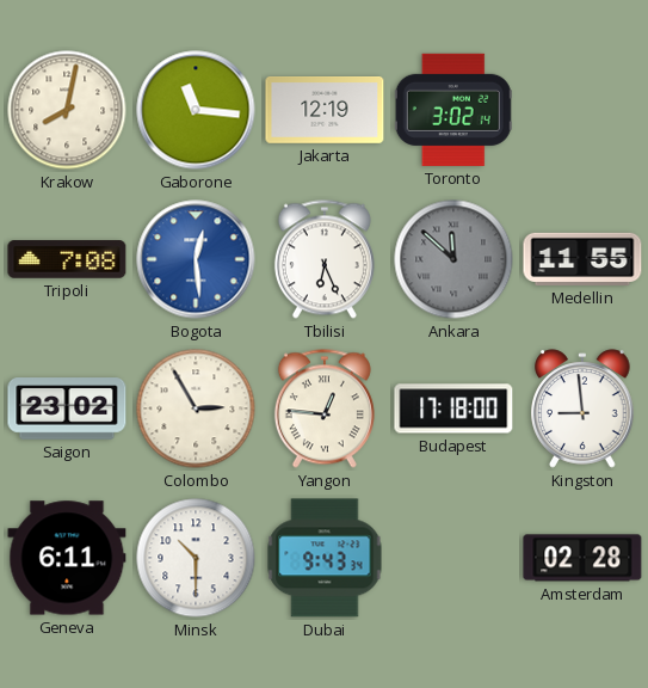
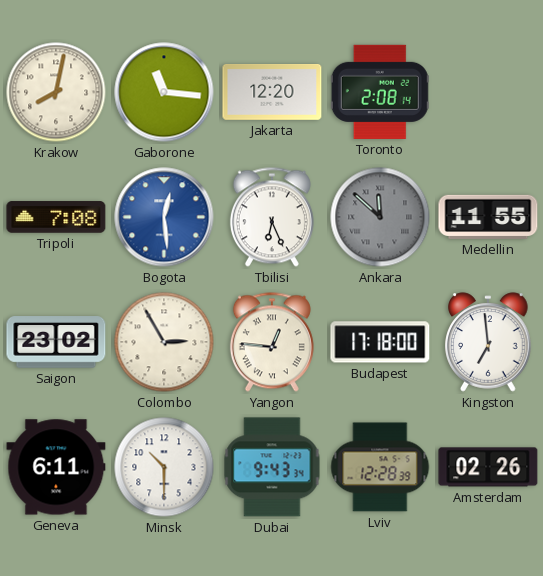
Jakarta: 12:19 -> 12:20 (272, 93)
Toronto: 3:02 -> 2:08 (380, 92)
Kingston: 8:59 -> 6:59 (488, 342)
Lviv: none -> 12:28 (380, 467)
Amsterdam: 02:28 -> 02:26 (488, 467)
